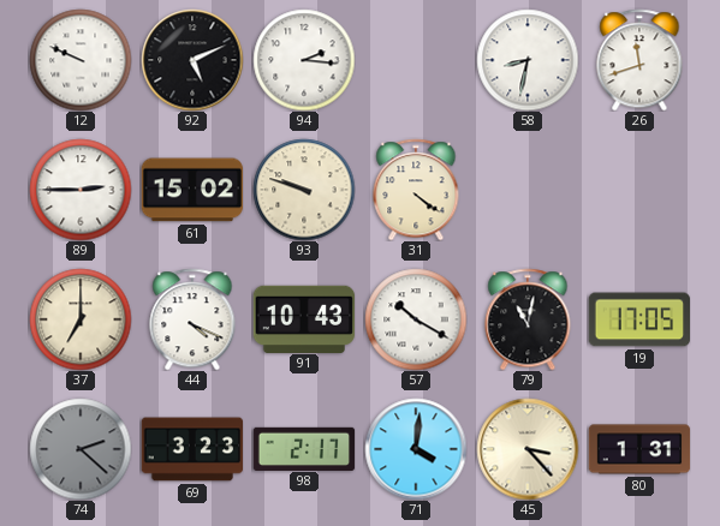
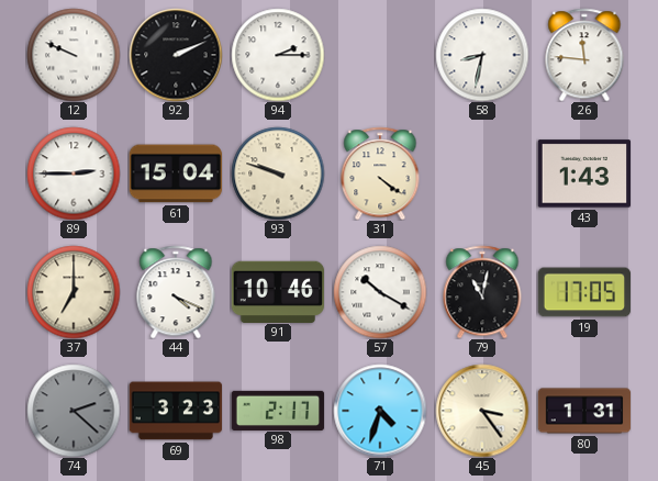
92: 5:11 -> 2:11 (176, 55)
94: 2:16 -> 2:15 (278, 55)
26: 11:42 -> 11:46 (584, 55)
61: 15:02 -> 15:04 (175, 174)
43: none -> 1:43 (583, 174)
91: 10:43 -> 10:46 (277, 291)
71: 4:01 -> 4:33 (380, 411)
45: 3:23 -> 3:24 (482, 411)
